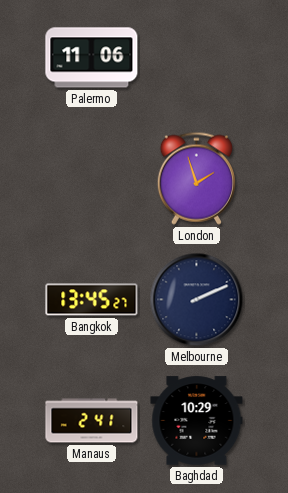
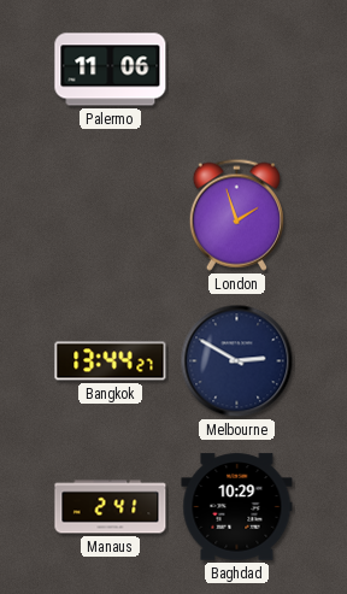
Bangkok: 13:45 -> 13:44 (111, 361)
Melbourne: 2:11 -> 2:50 (237, 361)
